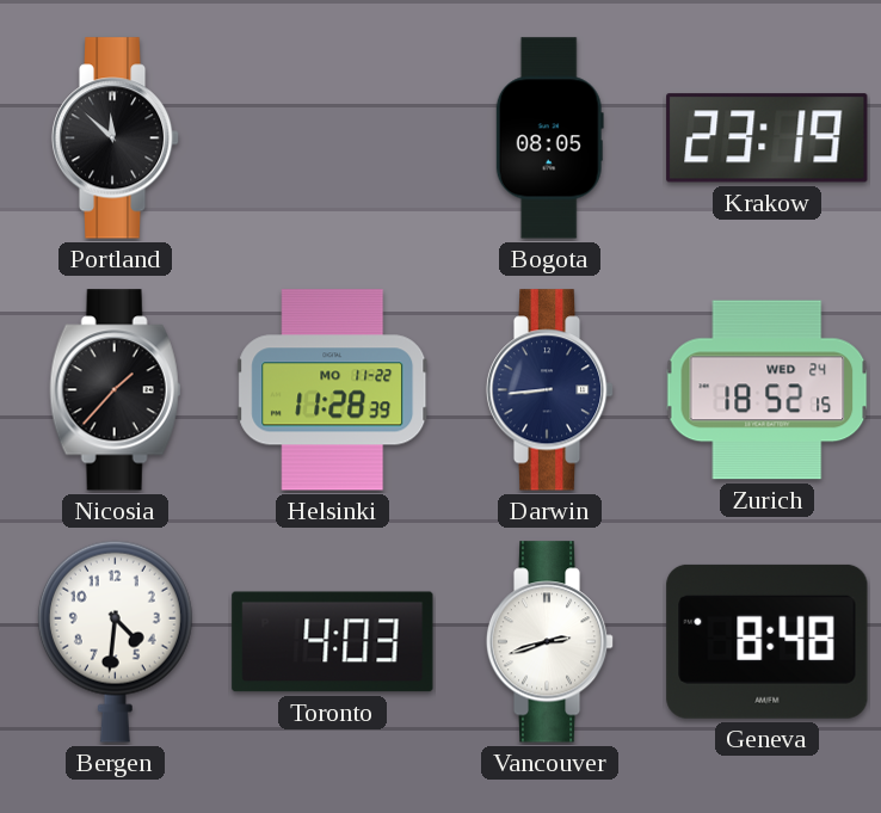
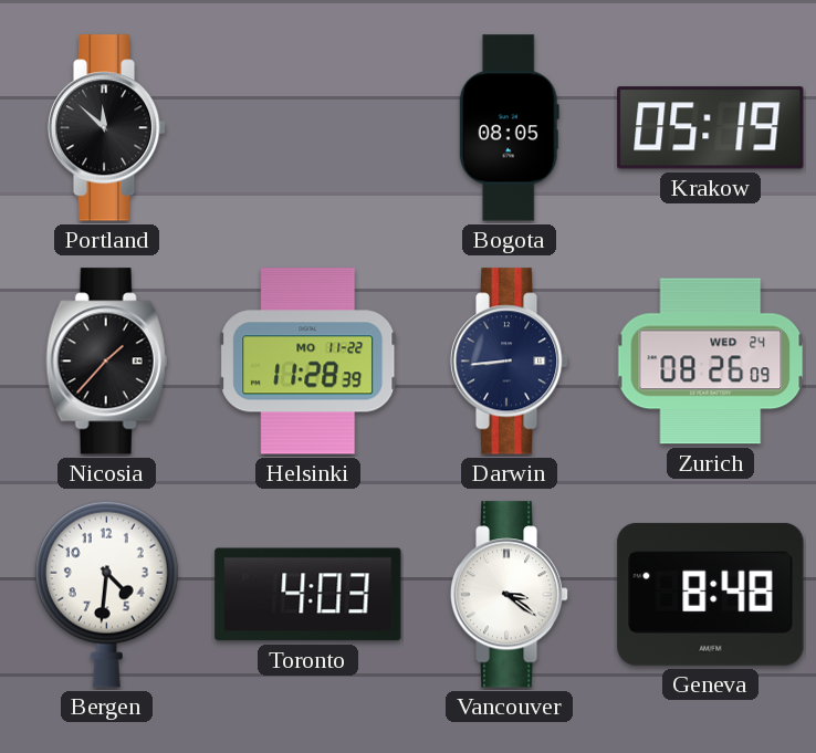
Krakow: 23:19 -> 05:19 (711, 128)
Zurich: 18:52 -> 08:26 (711, 362)
Vancouver: 2:42 -> 3:21 (510, 595)
